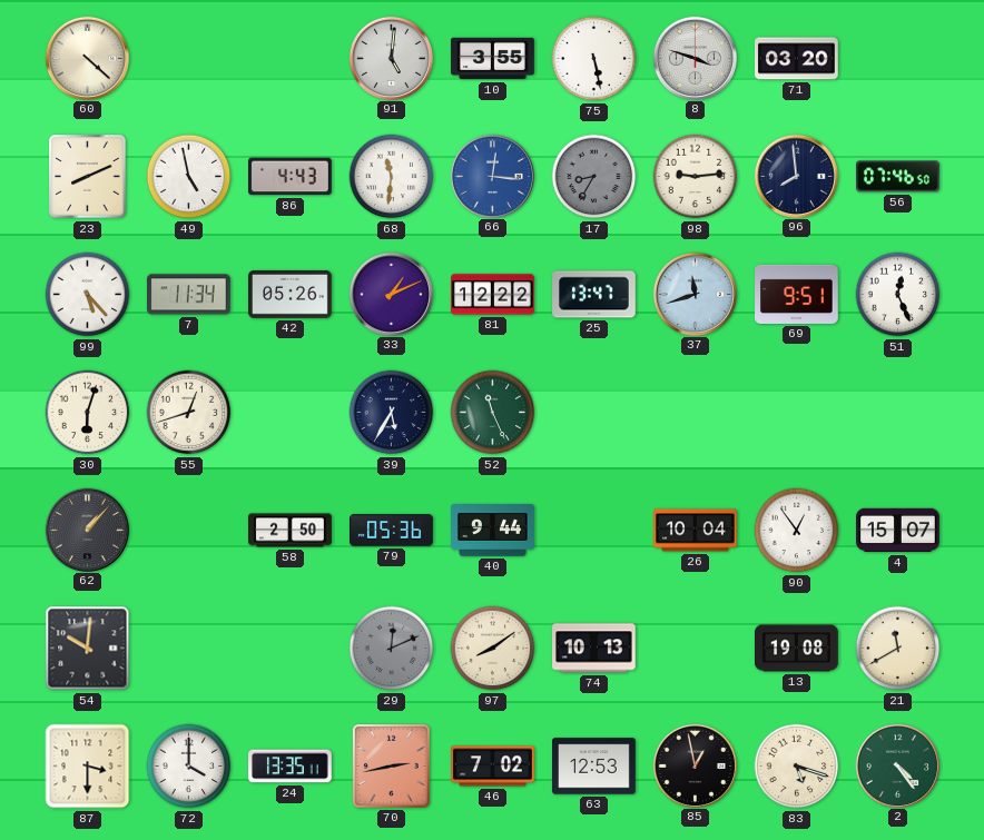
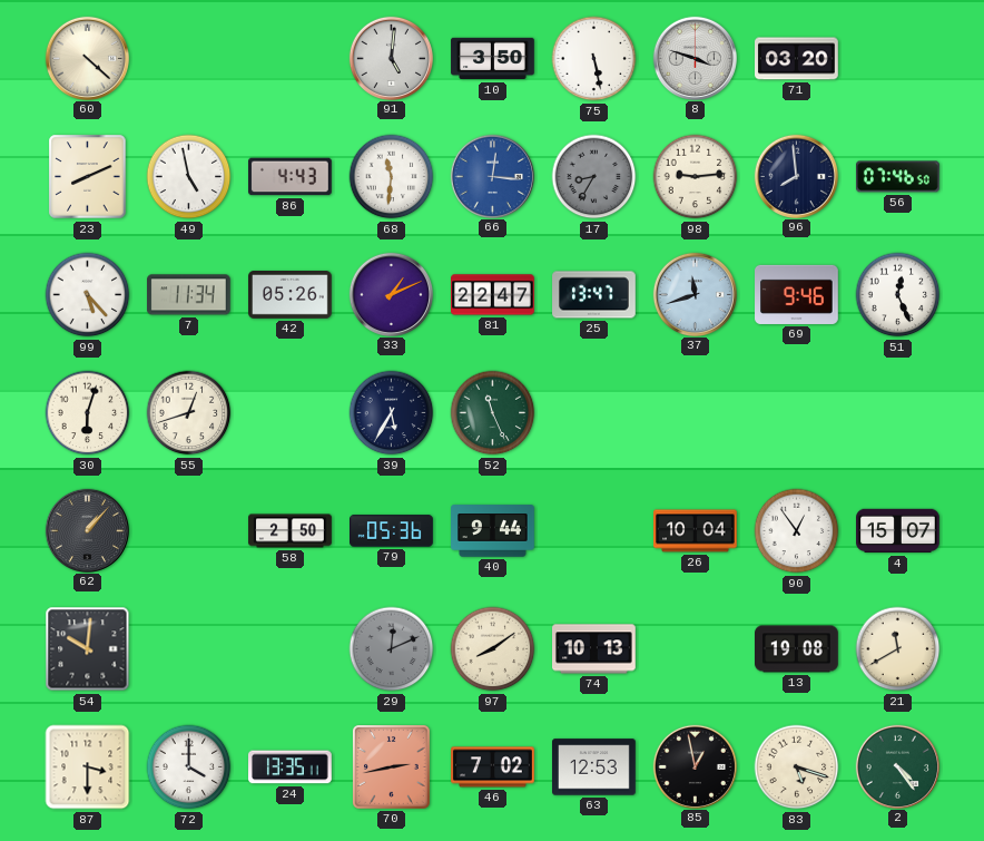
10: 3:55 -> 3:50 (493, 59)
81: 12:22 -> 22:47 (493, 295)
69: 9:51 -> 9:46 (797, 294)
